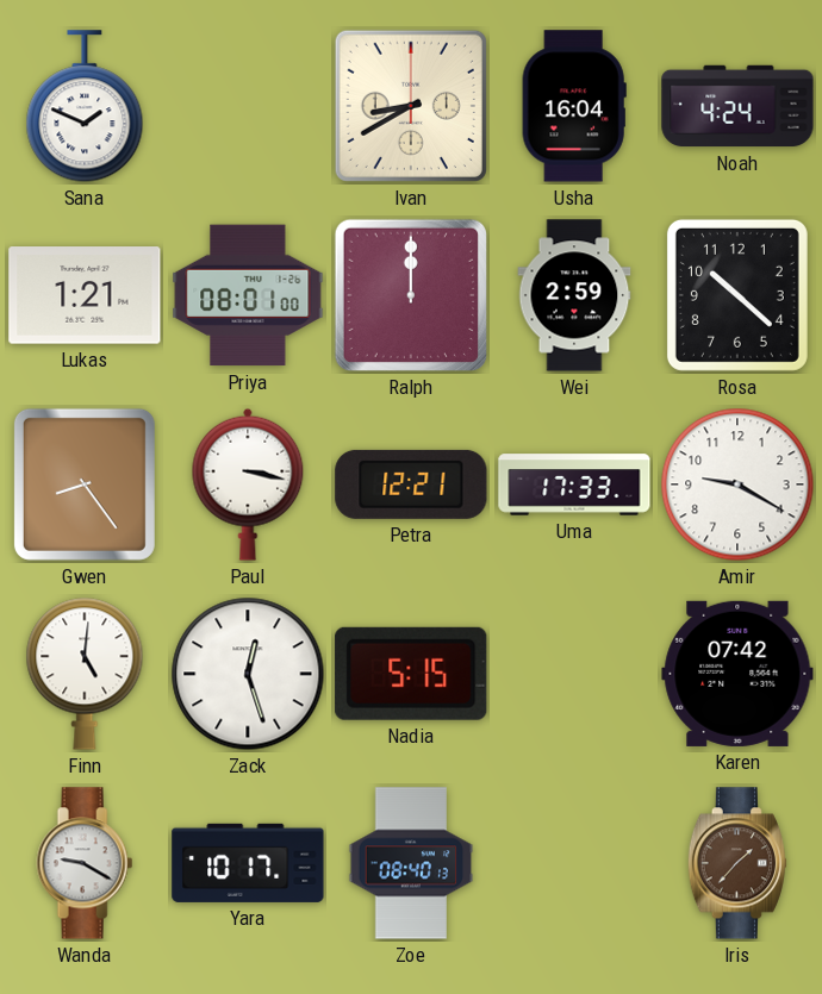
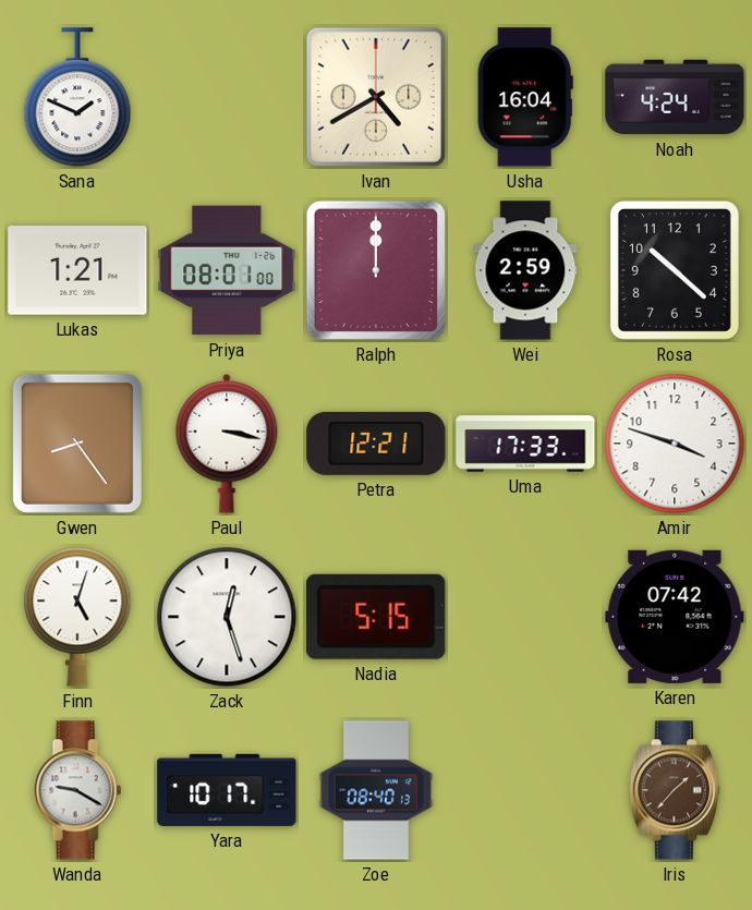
Ivan: 8:40 -> 4:40 (376, 97)
Amir: 9:20 -> 3:48 (675, 444)
Finn: 5:01 -> 5:03 (77, 617)
